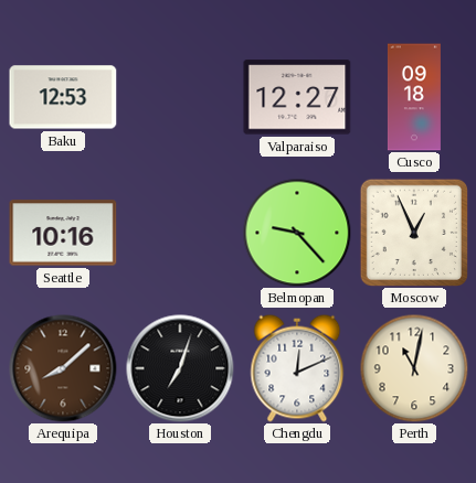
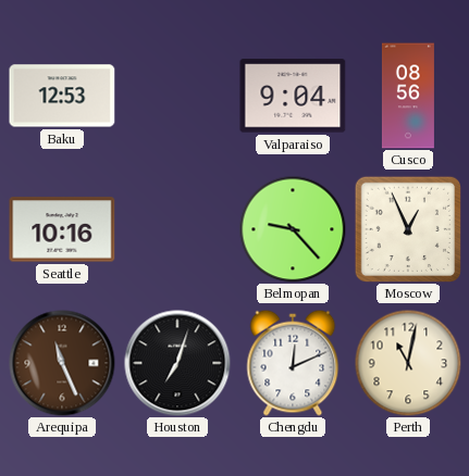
Valparaiso: 12:27 -> 9:04 (293, 96)
Cusco: 09:18 -> 08:56 (408, 96)
Arequipa: 8:08 -> 11:26 (62, 363)
